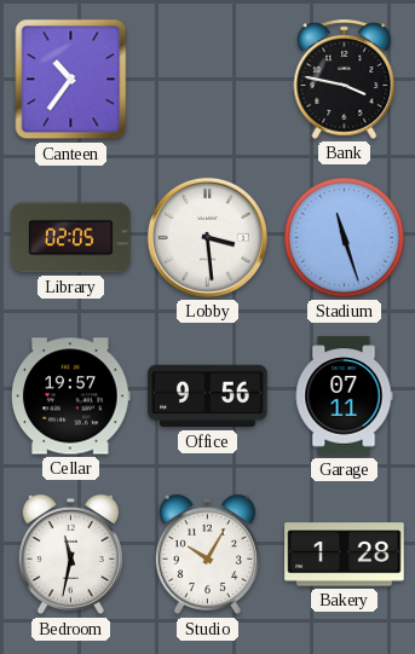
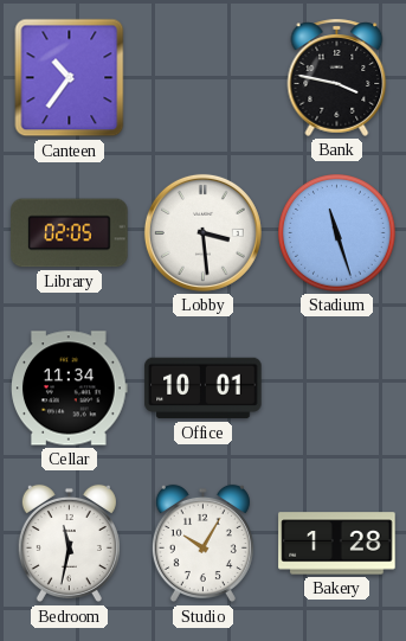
Cellar: 19:57 -> 11:34 (70, 389)
Office: 9:56 -> 10:01 (204, 389)
Garage: 07:11 -> none (344, 397)
